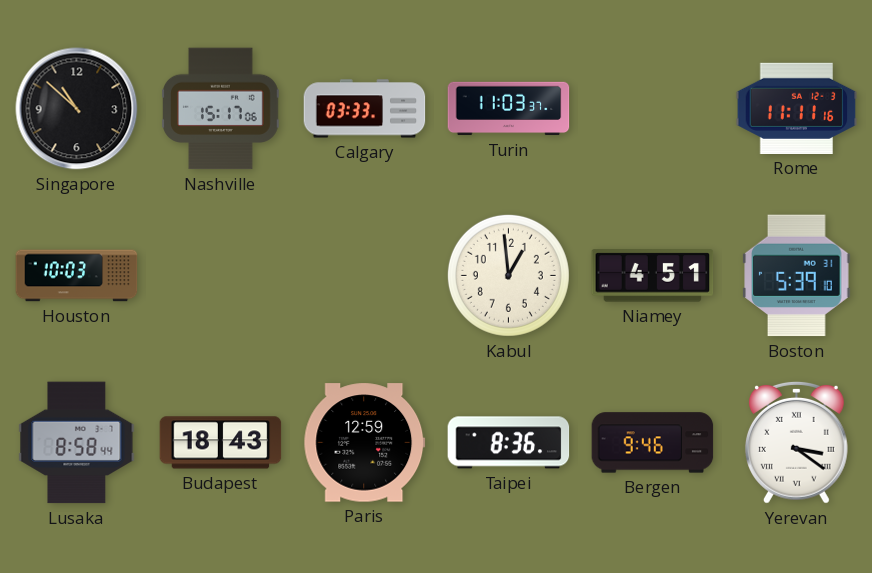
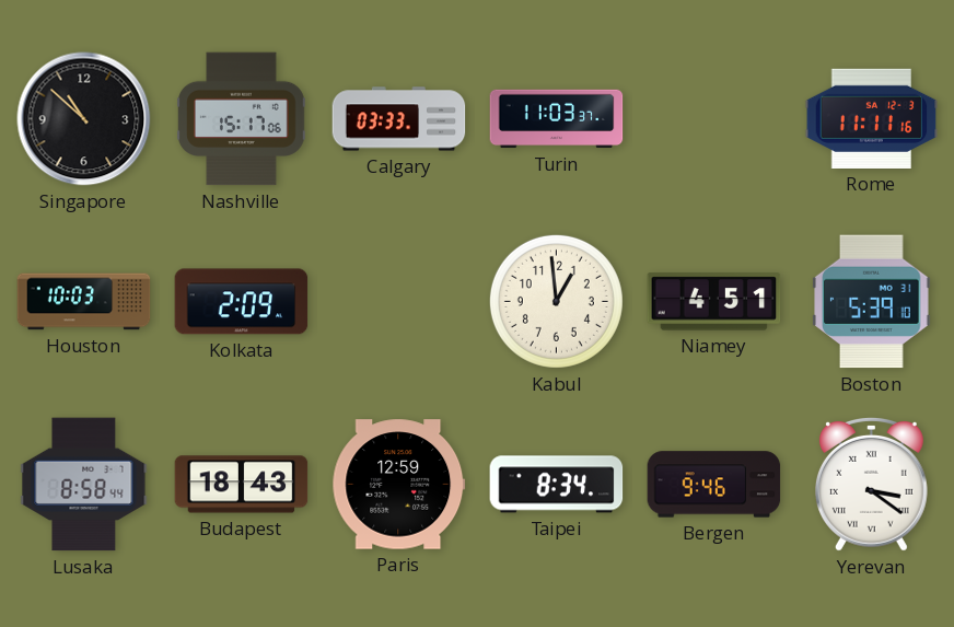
Kolkata: none -> 2:09 (242, 302)
Taipei: 8:36 -> 8:34 (557, 485)
